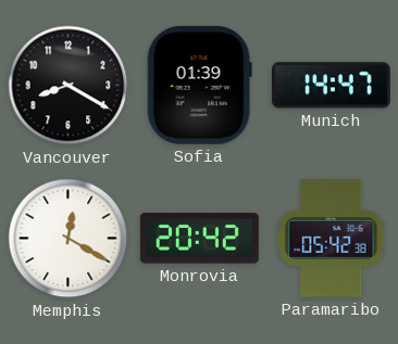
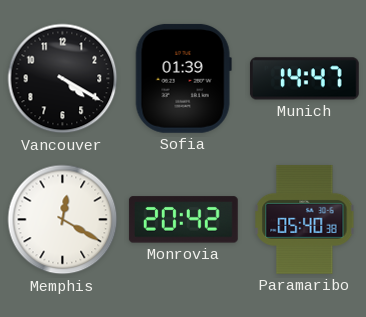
Vancouver: 8:20 -> 4:20 (63, 79)
Paramaribo: 05:42 -> 05:40 (305, 219)
